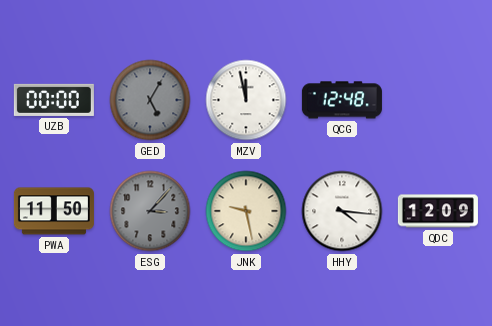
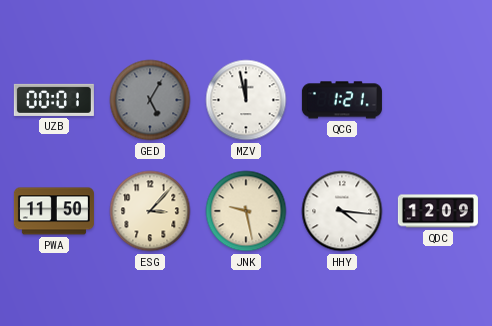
UZB: 00:00 -> 00:01 (54, 100)
QCG: 12:48 -> 1:21 (342, 100)
ESG dial: grey -> cream (150, 211)
